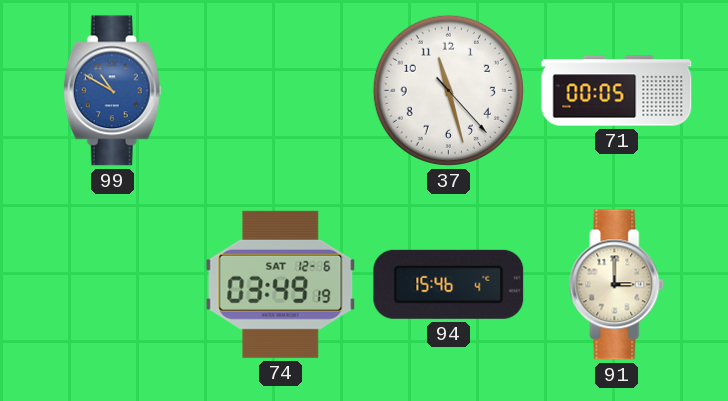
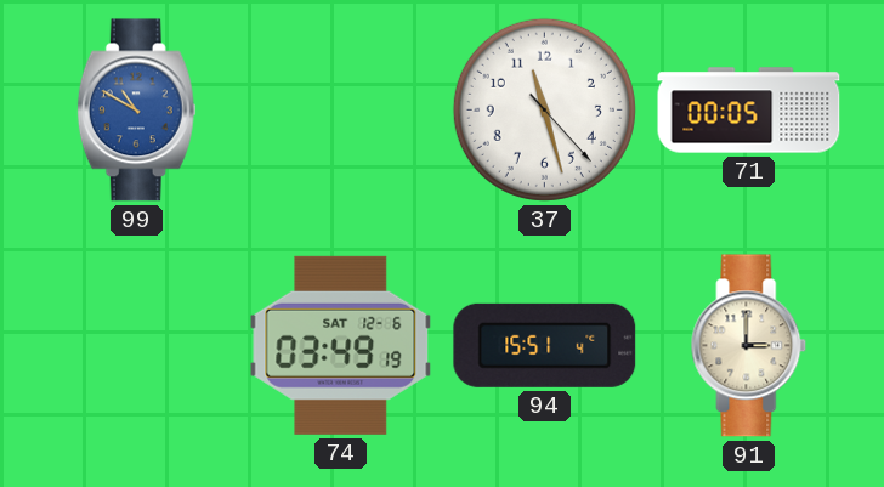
94: 15:46 -> 15:51 (545, 345)
